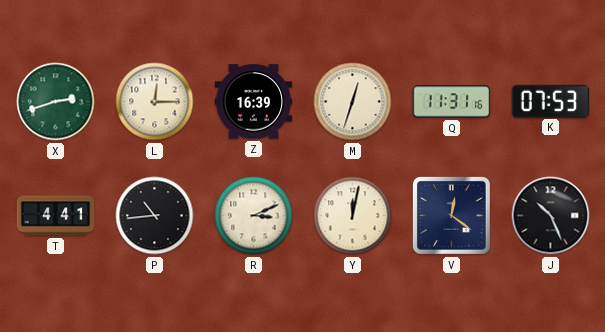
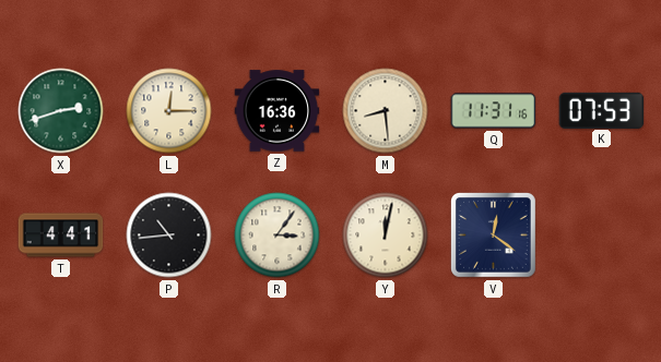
Z: 16:39 -> 16:36 (278, 111)
M: 12:33 -> 8:29 (386, 111)
R: 3:11 -> 3:06 (278, 236)
J: 10:26 -> none (551, 216)
